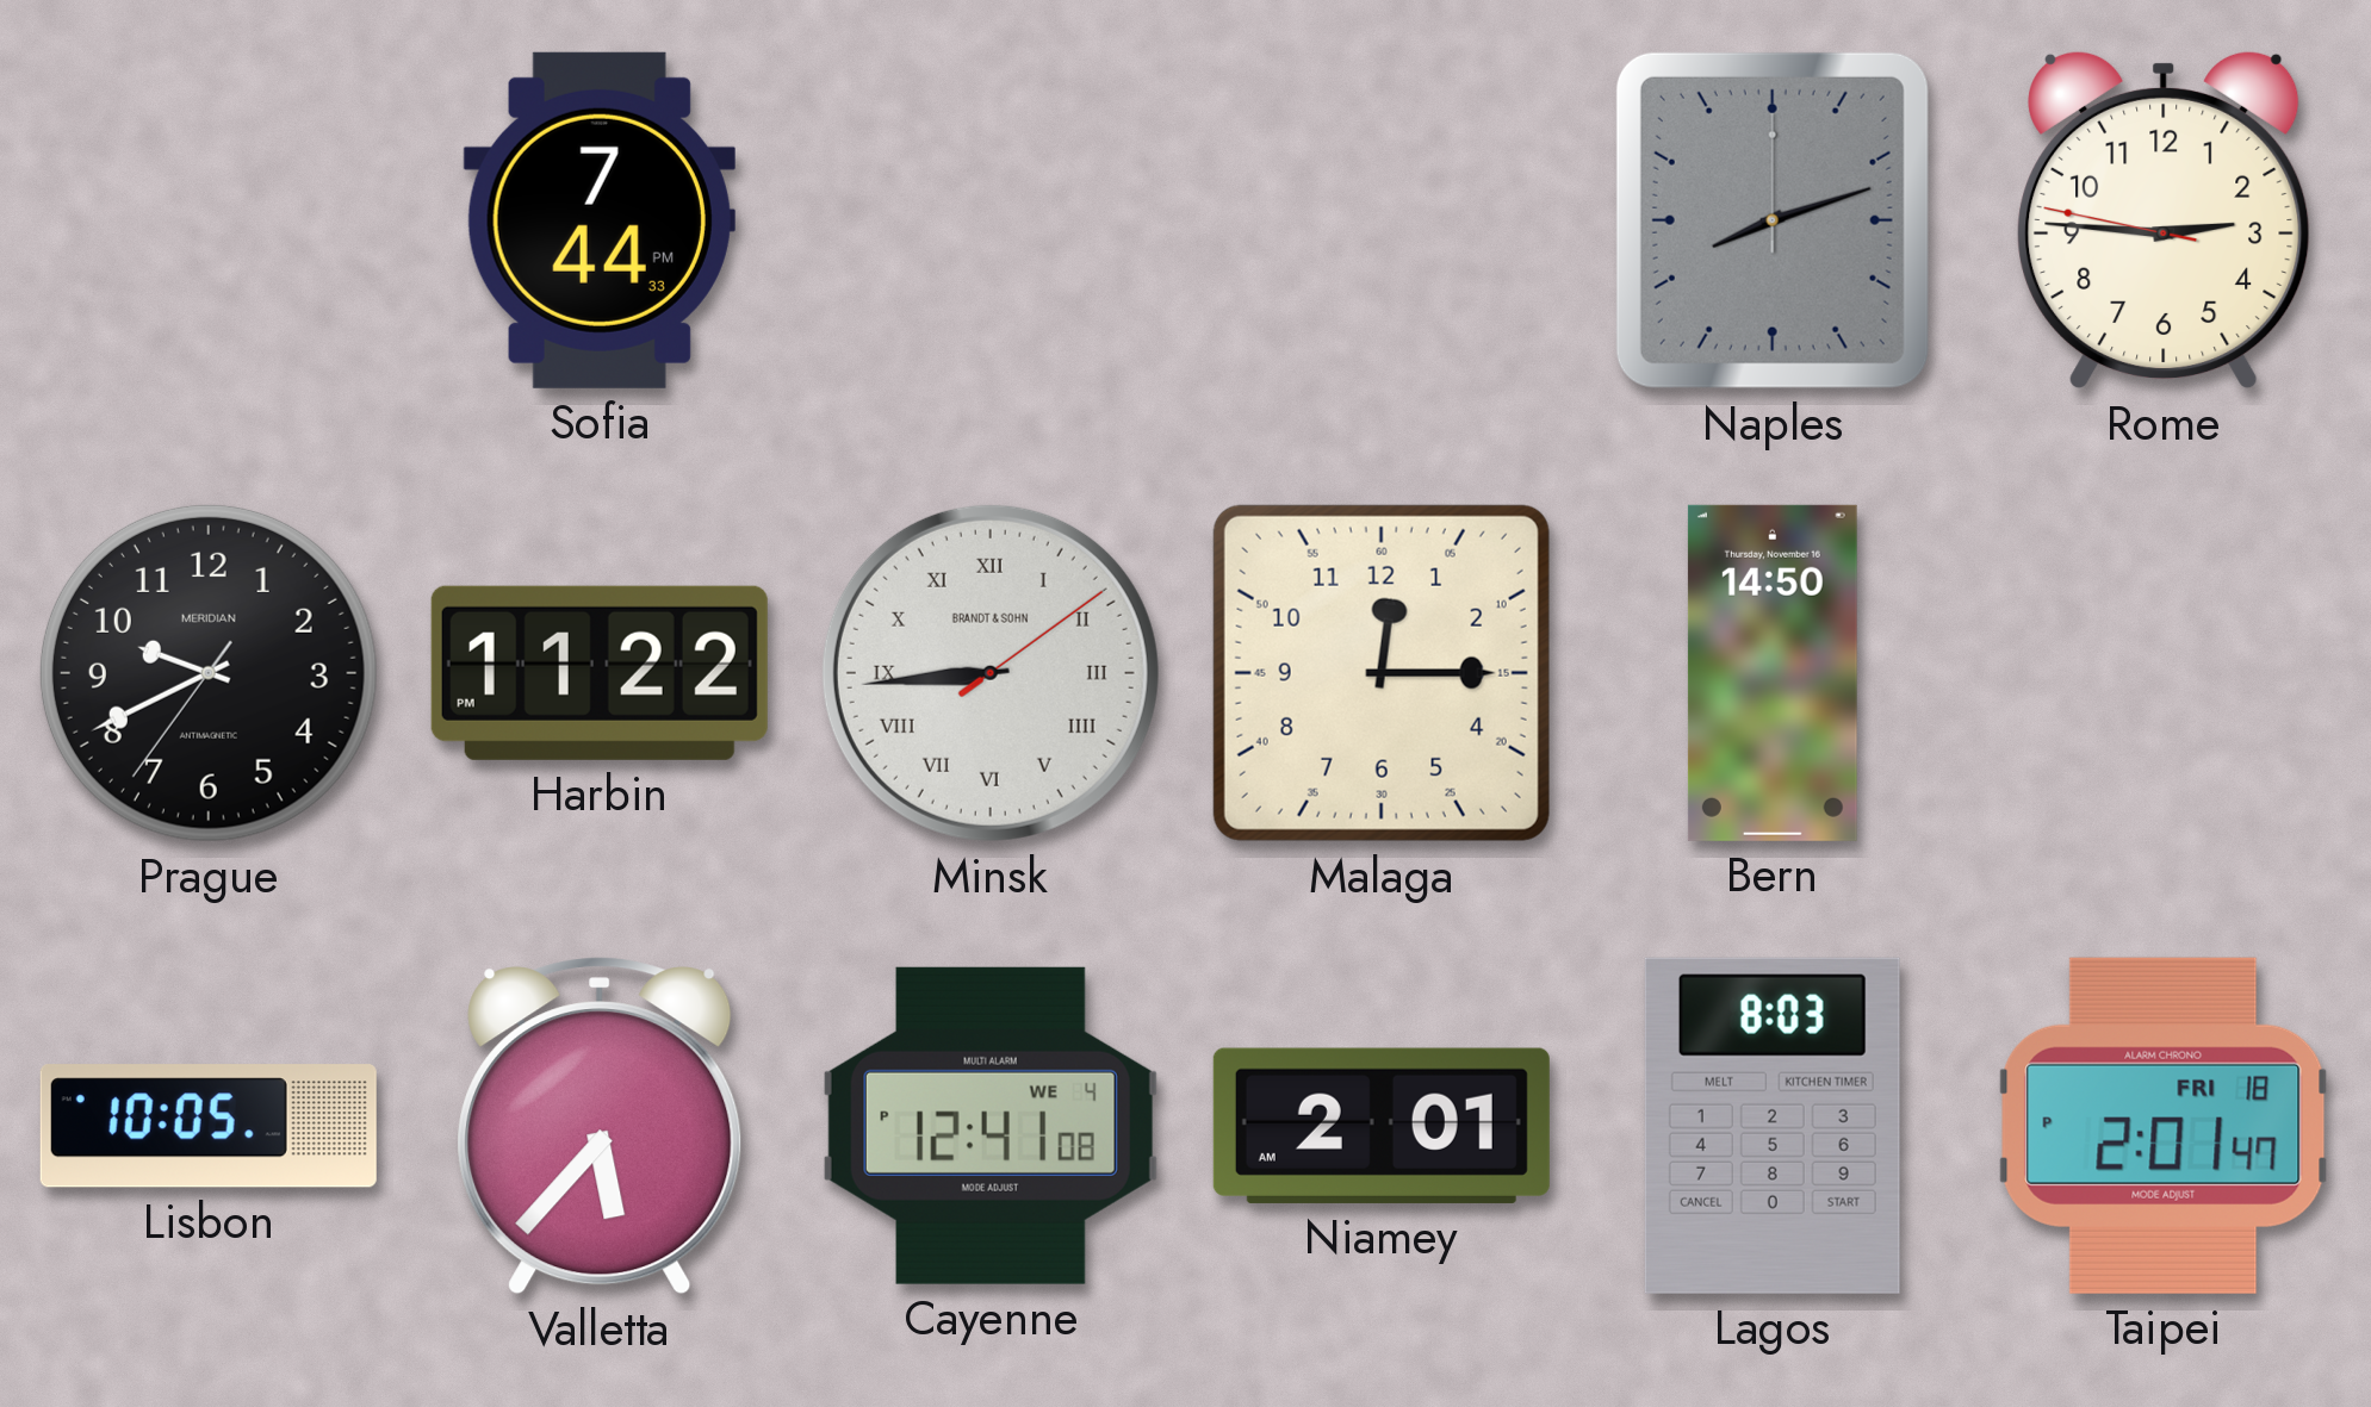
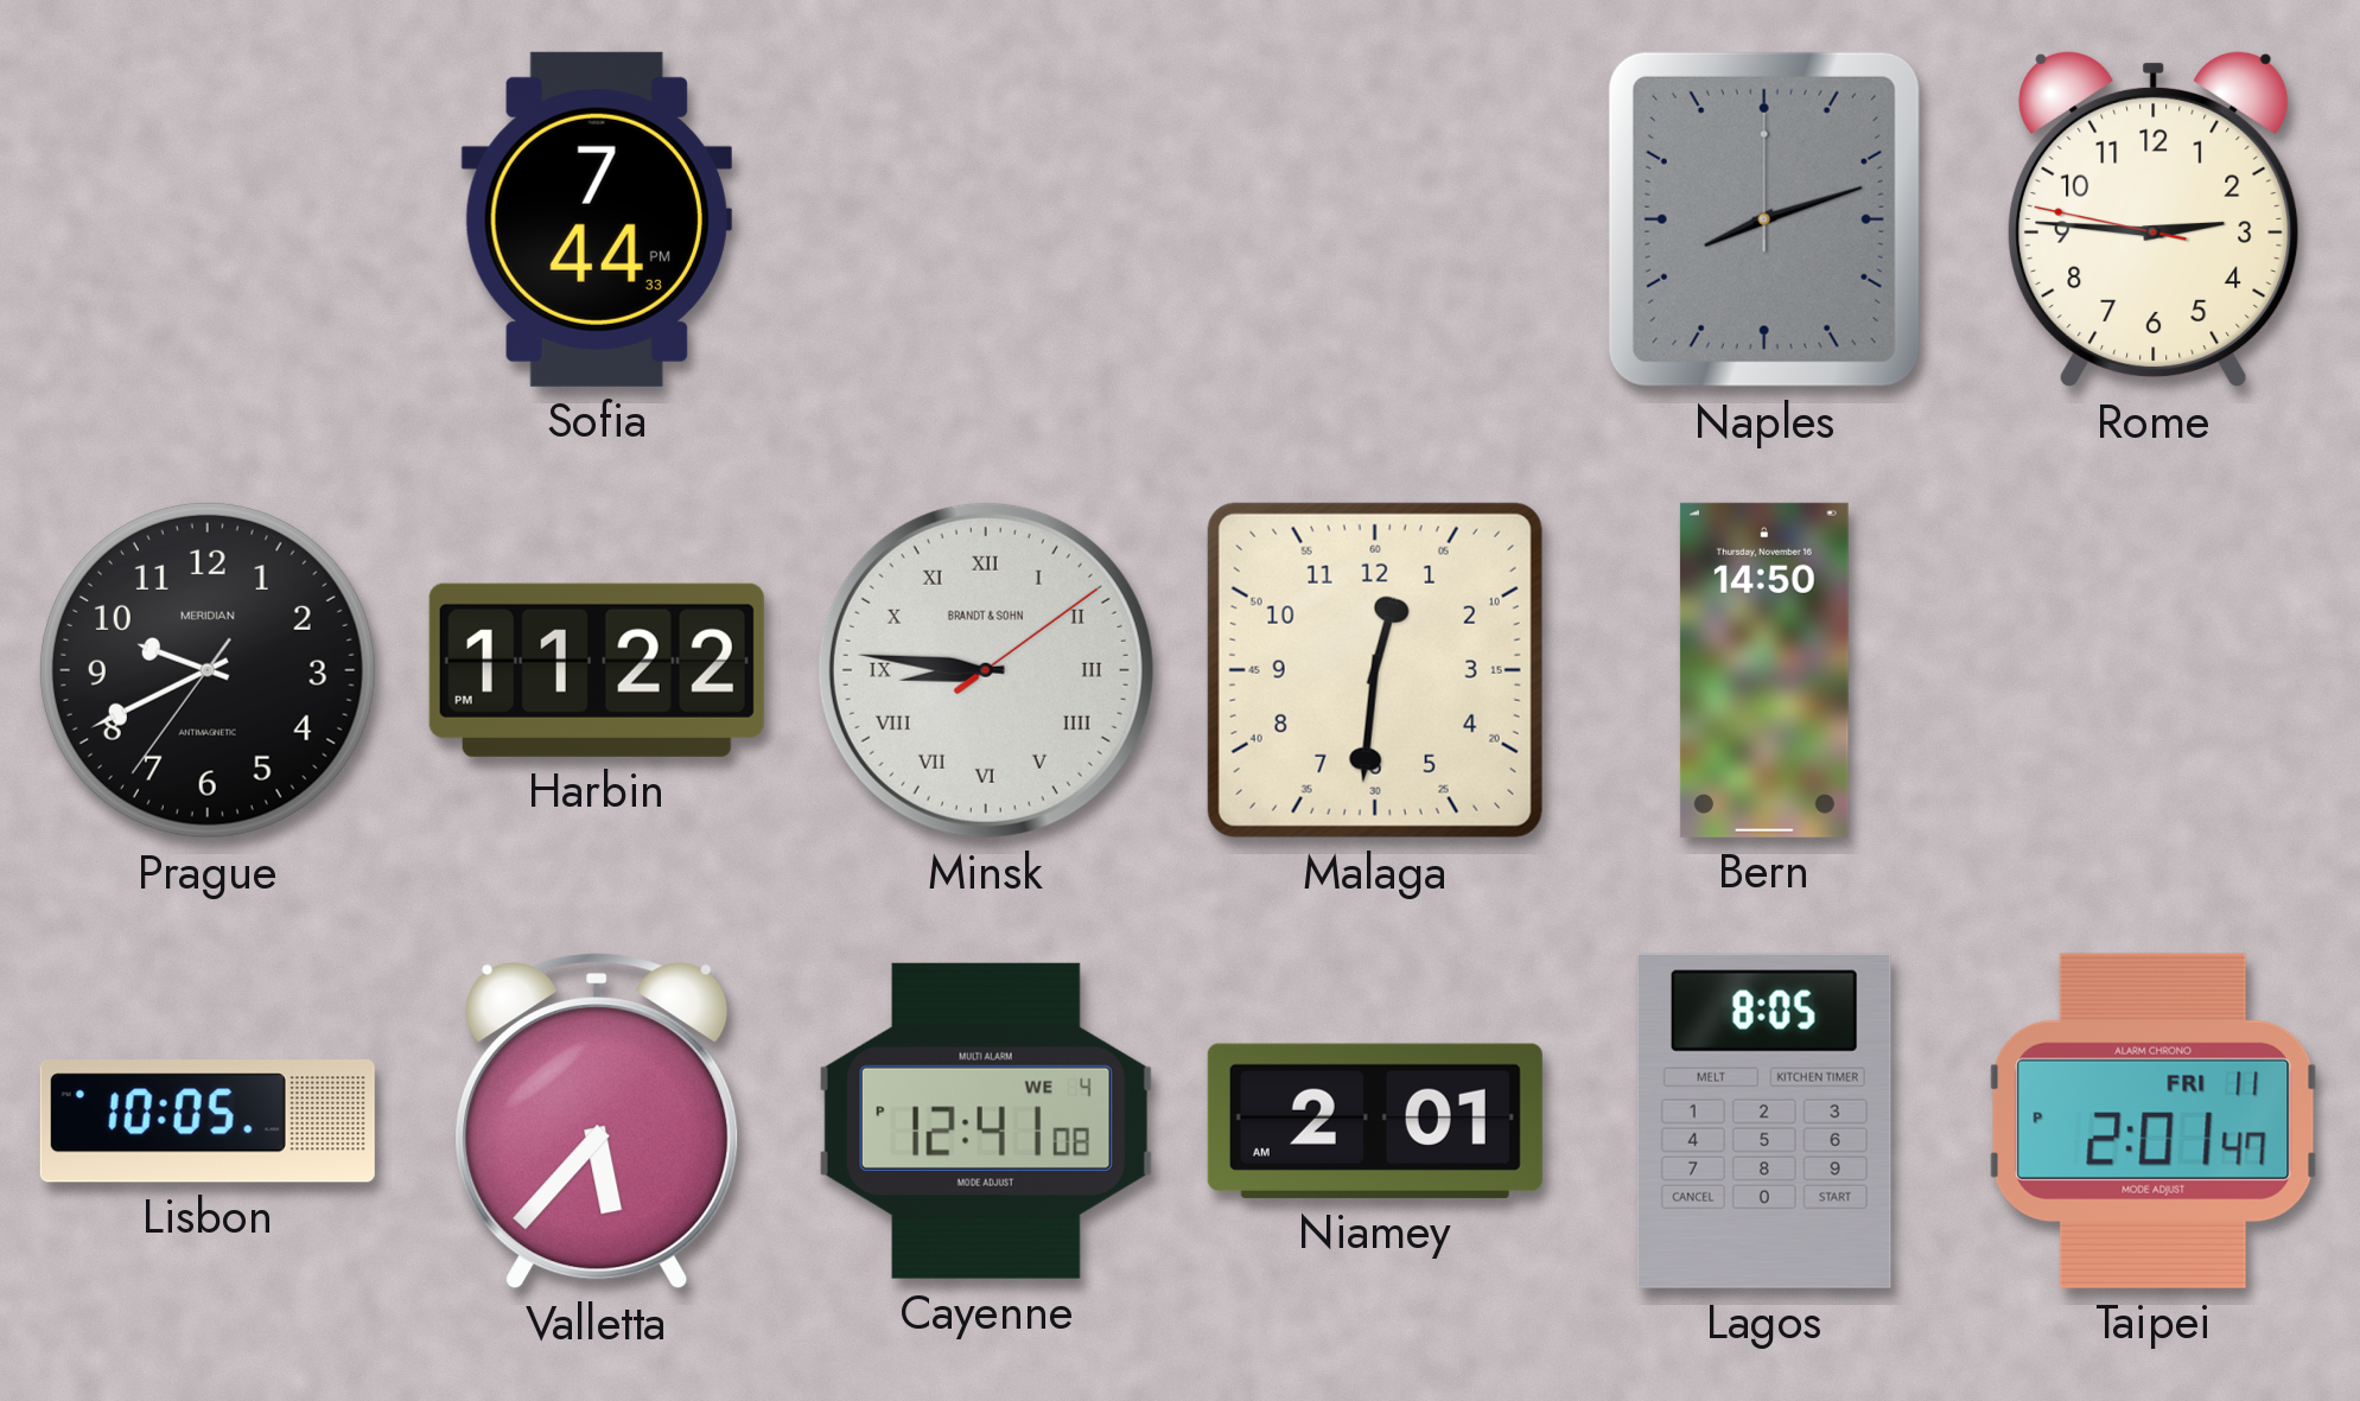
Minsk: 8:44 -> 8:46 (986, 670)
Malaga: 12:15 -> 12:31 (1375, 670)
Lagos: 8:03 -> 8:05 (1764, 1121)
Taipei date: FRI 18 -> FRI 11 (2154, 1121)
